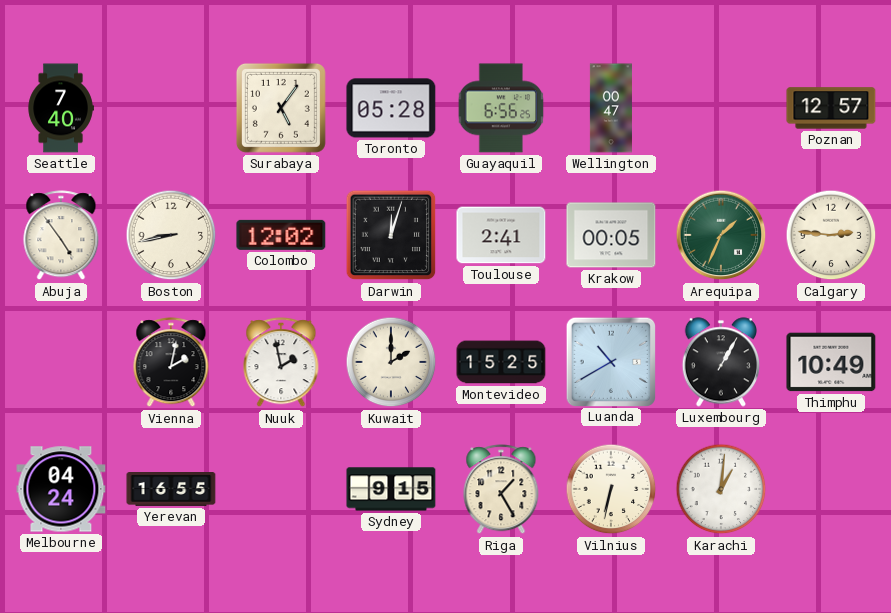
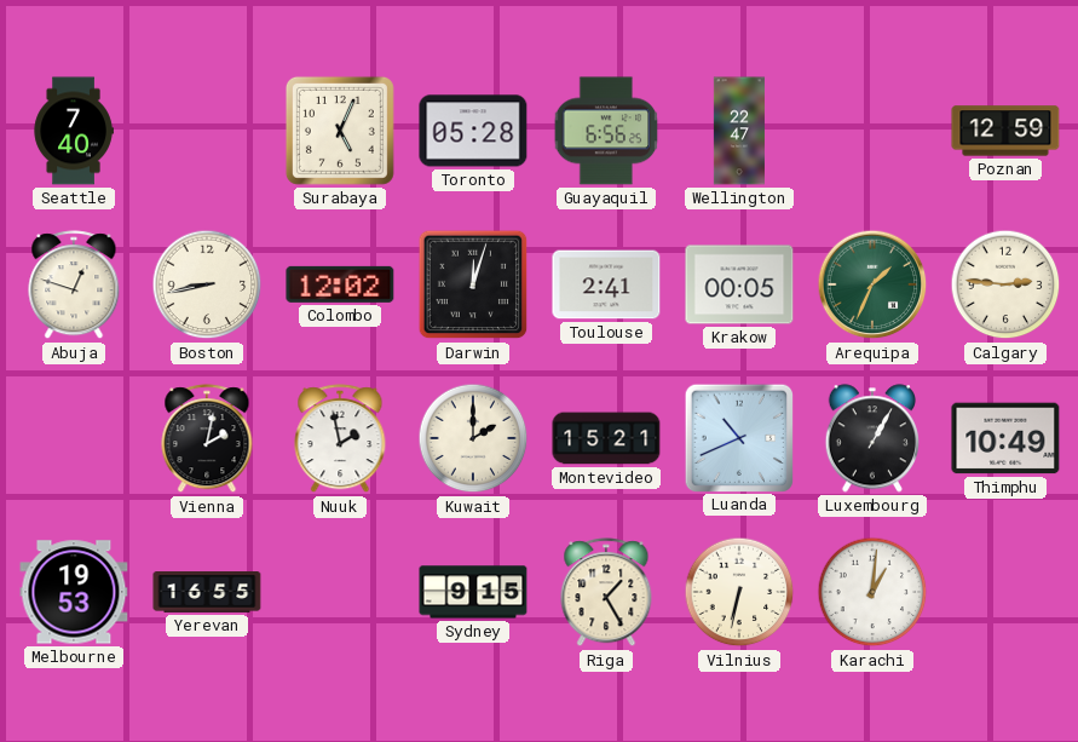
Surabaya: 5:06 -> 5:04 (340, 131)
Wellington: 00:47 -> 22:47 (739, 131)
Poznan: 12:57 -> 12:59 (1005, 131)
Abuja: 4:54 -> 12:48 (74, 286)
Montevideo: 15:25 -> 15:21 (606, 438)
Luanda: 10:40 -> 10:41 (738, 437)
Melbourne: 04:24 -> 19:53 (74, 592)
